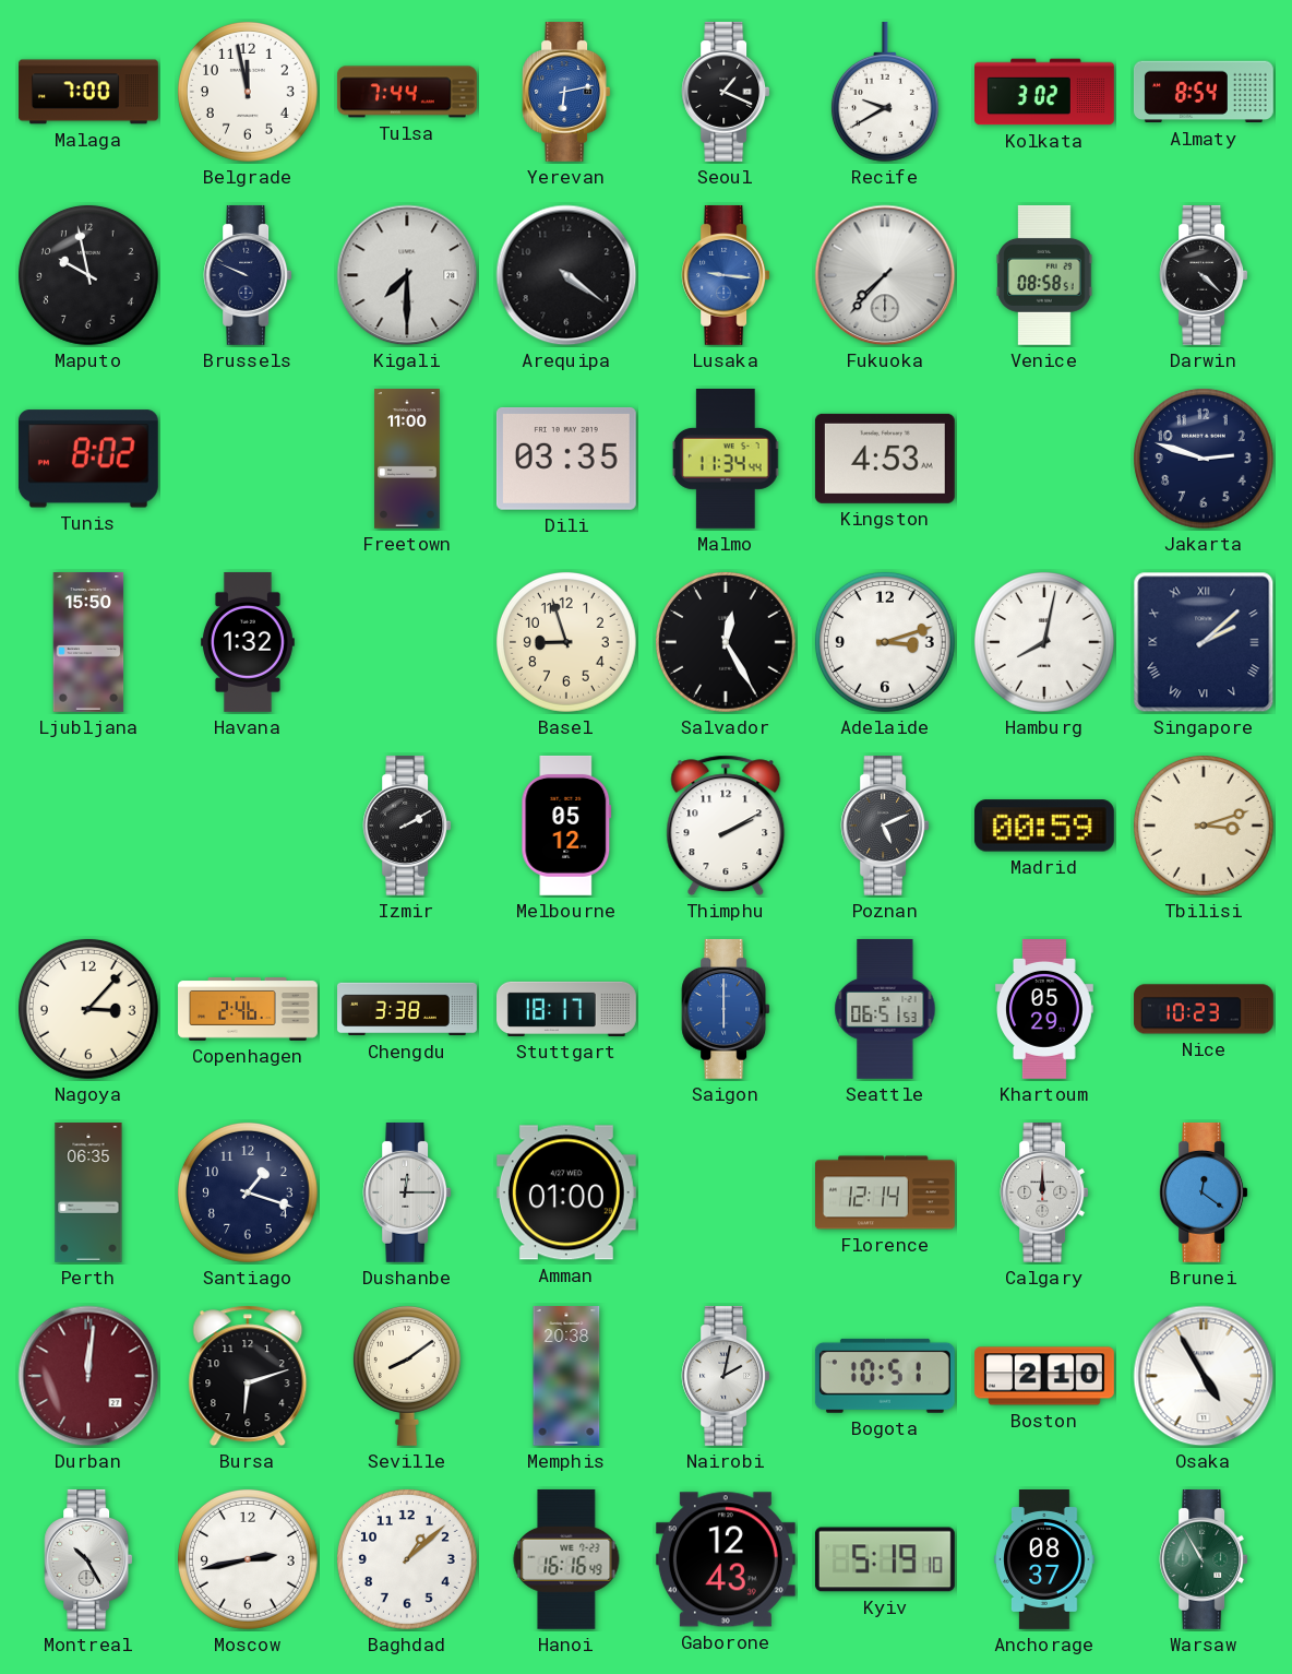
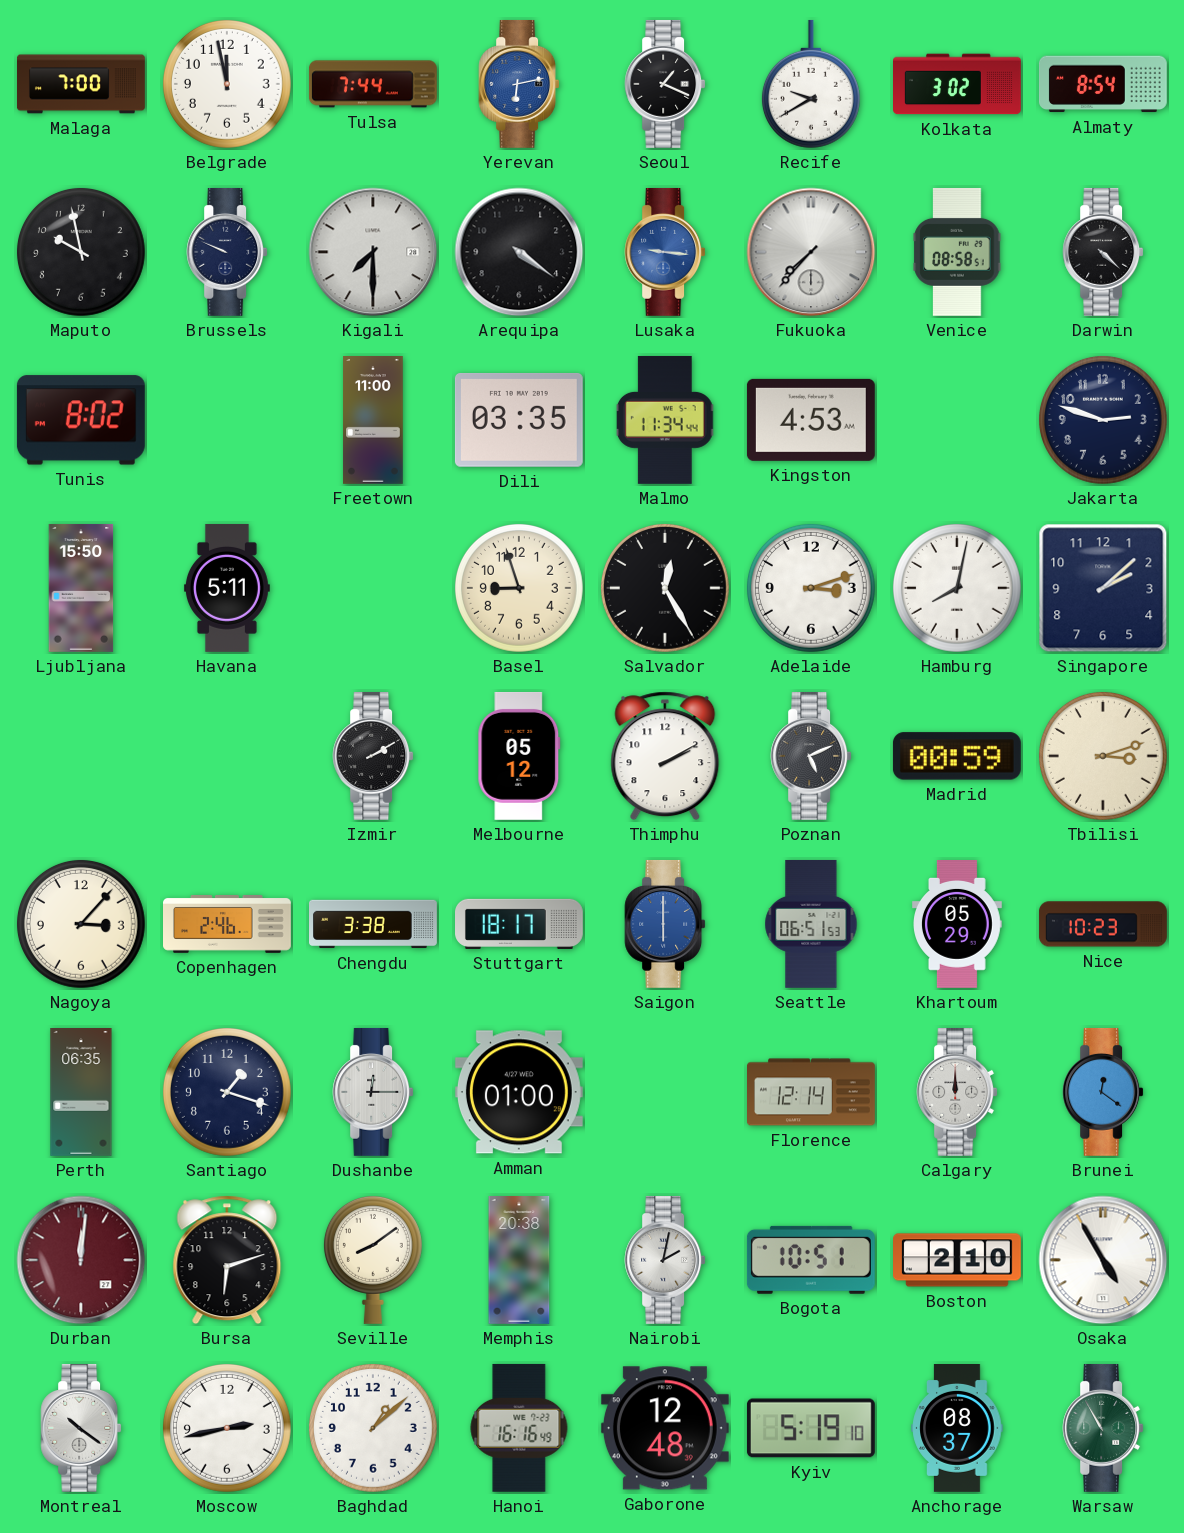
Havana: 1:32 -> 5:11 (227, 588)
Singapore numerals: Roman -> Arabic (1103, 588)
Montreal: 10:25 -> 10:21 (81, 1428)
Gaborone: 12:43 -> 12:48 (665, 1428)
